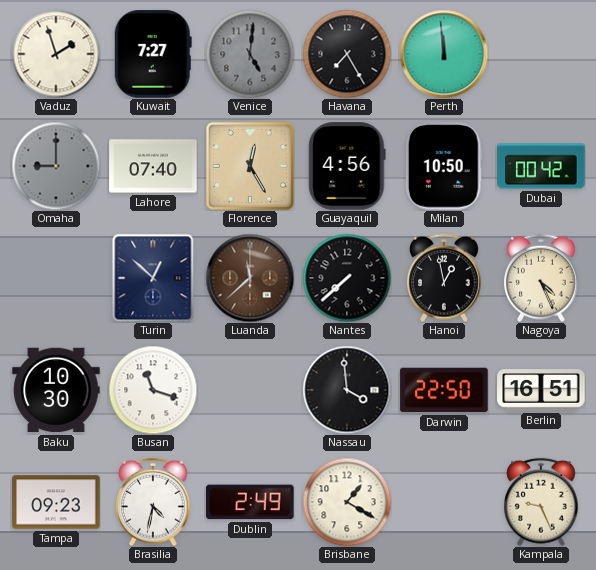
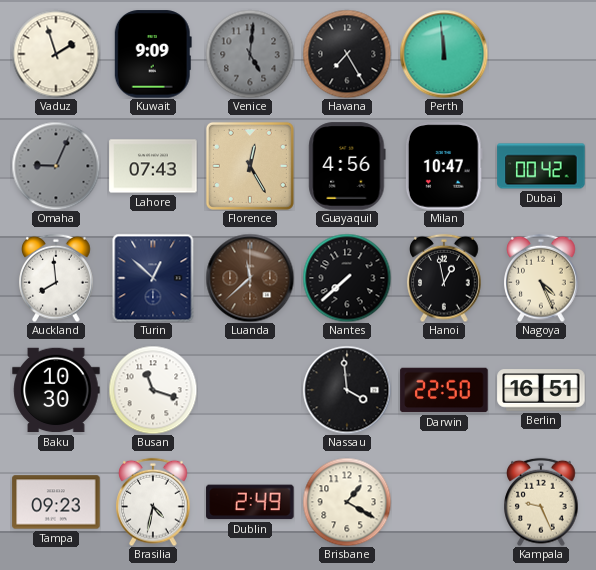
Kuwait: 7:27 -> 9:09 (153, 54)
Omaha: 9:00 -> 9:04 (56, 166)
Lahore: 07:40 -> 07:43 (153, 166)
Milan: 10:50 -> 10:47 (444, 166)
Auckland: none -> 7:59 (56, 278)
